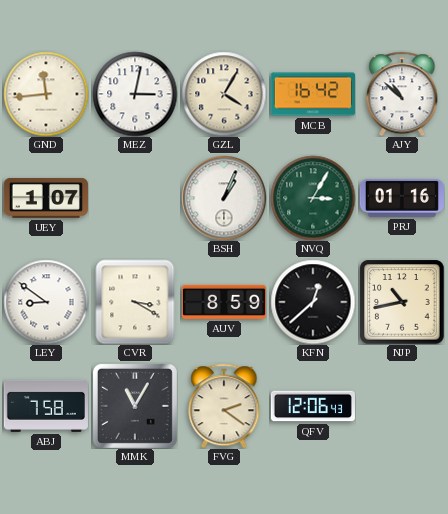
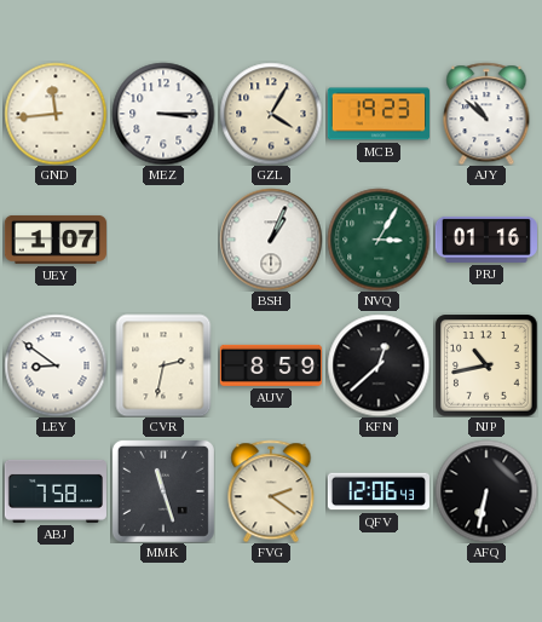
MEZ: 3:02 -> 3:15 (163, 114)
MCB: 16:42 -> 19:23 (379, 114)
CVR: 3:20 -> 2:32 (163, 365)
MMK: 11:05 -> 11:27 (163, 491)
AFQ: none -> 6:32 (486, 491)
